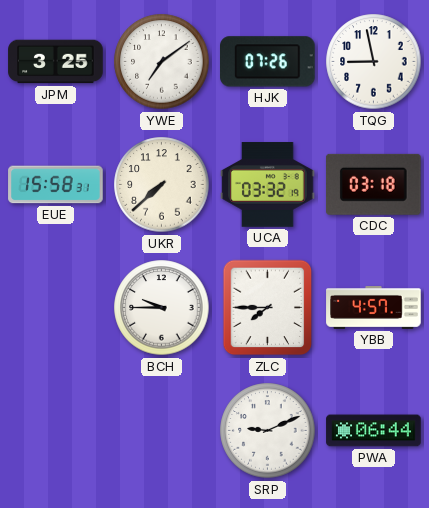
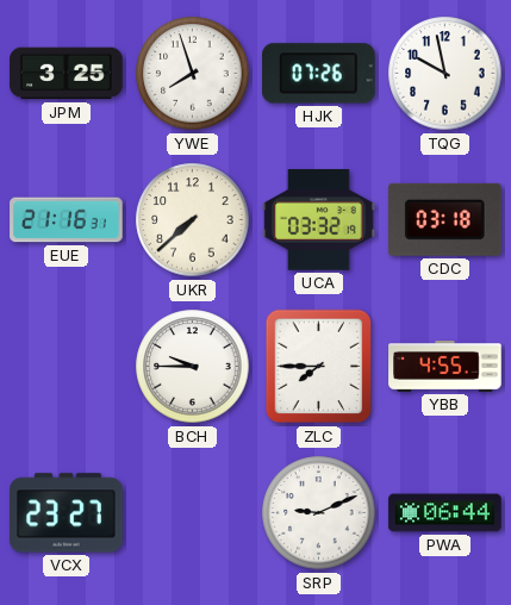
YWE: 7:09 -> 7:57 (193, 74)
TQG: 8:58 -> 9:58 (445, 74)
EUE: 15:58 -> 21:16 (67, 220)
YBB: 4:57 -> 4:55 (445, 367)
VCX: none -> 23:27 (67, 513)
